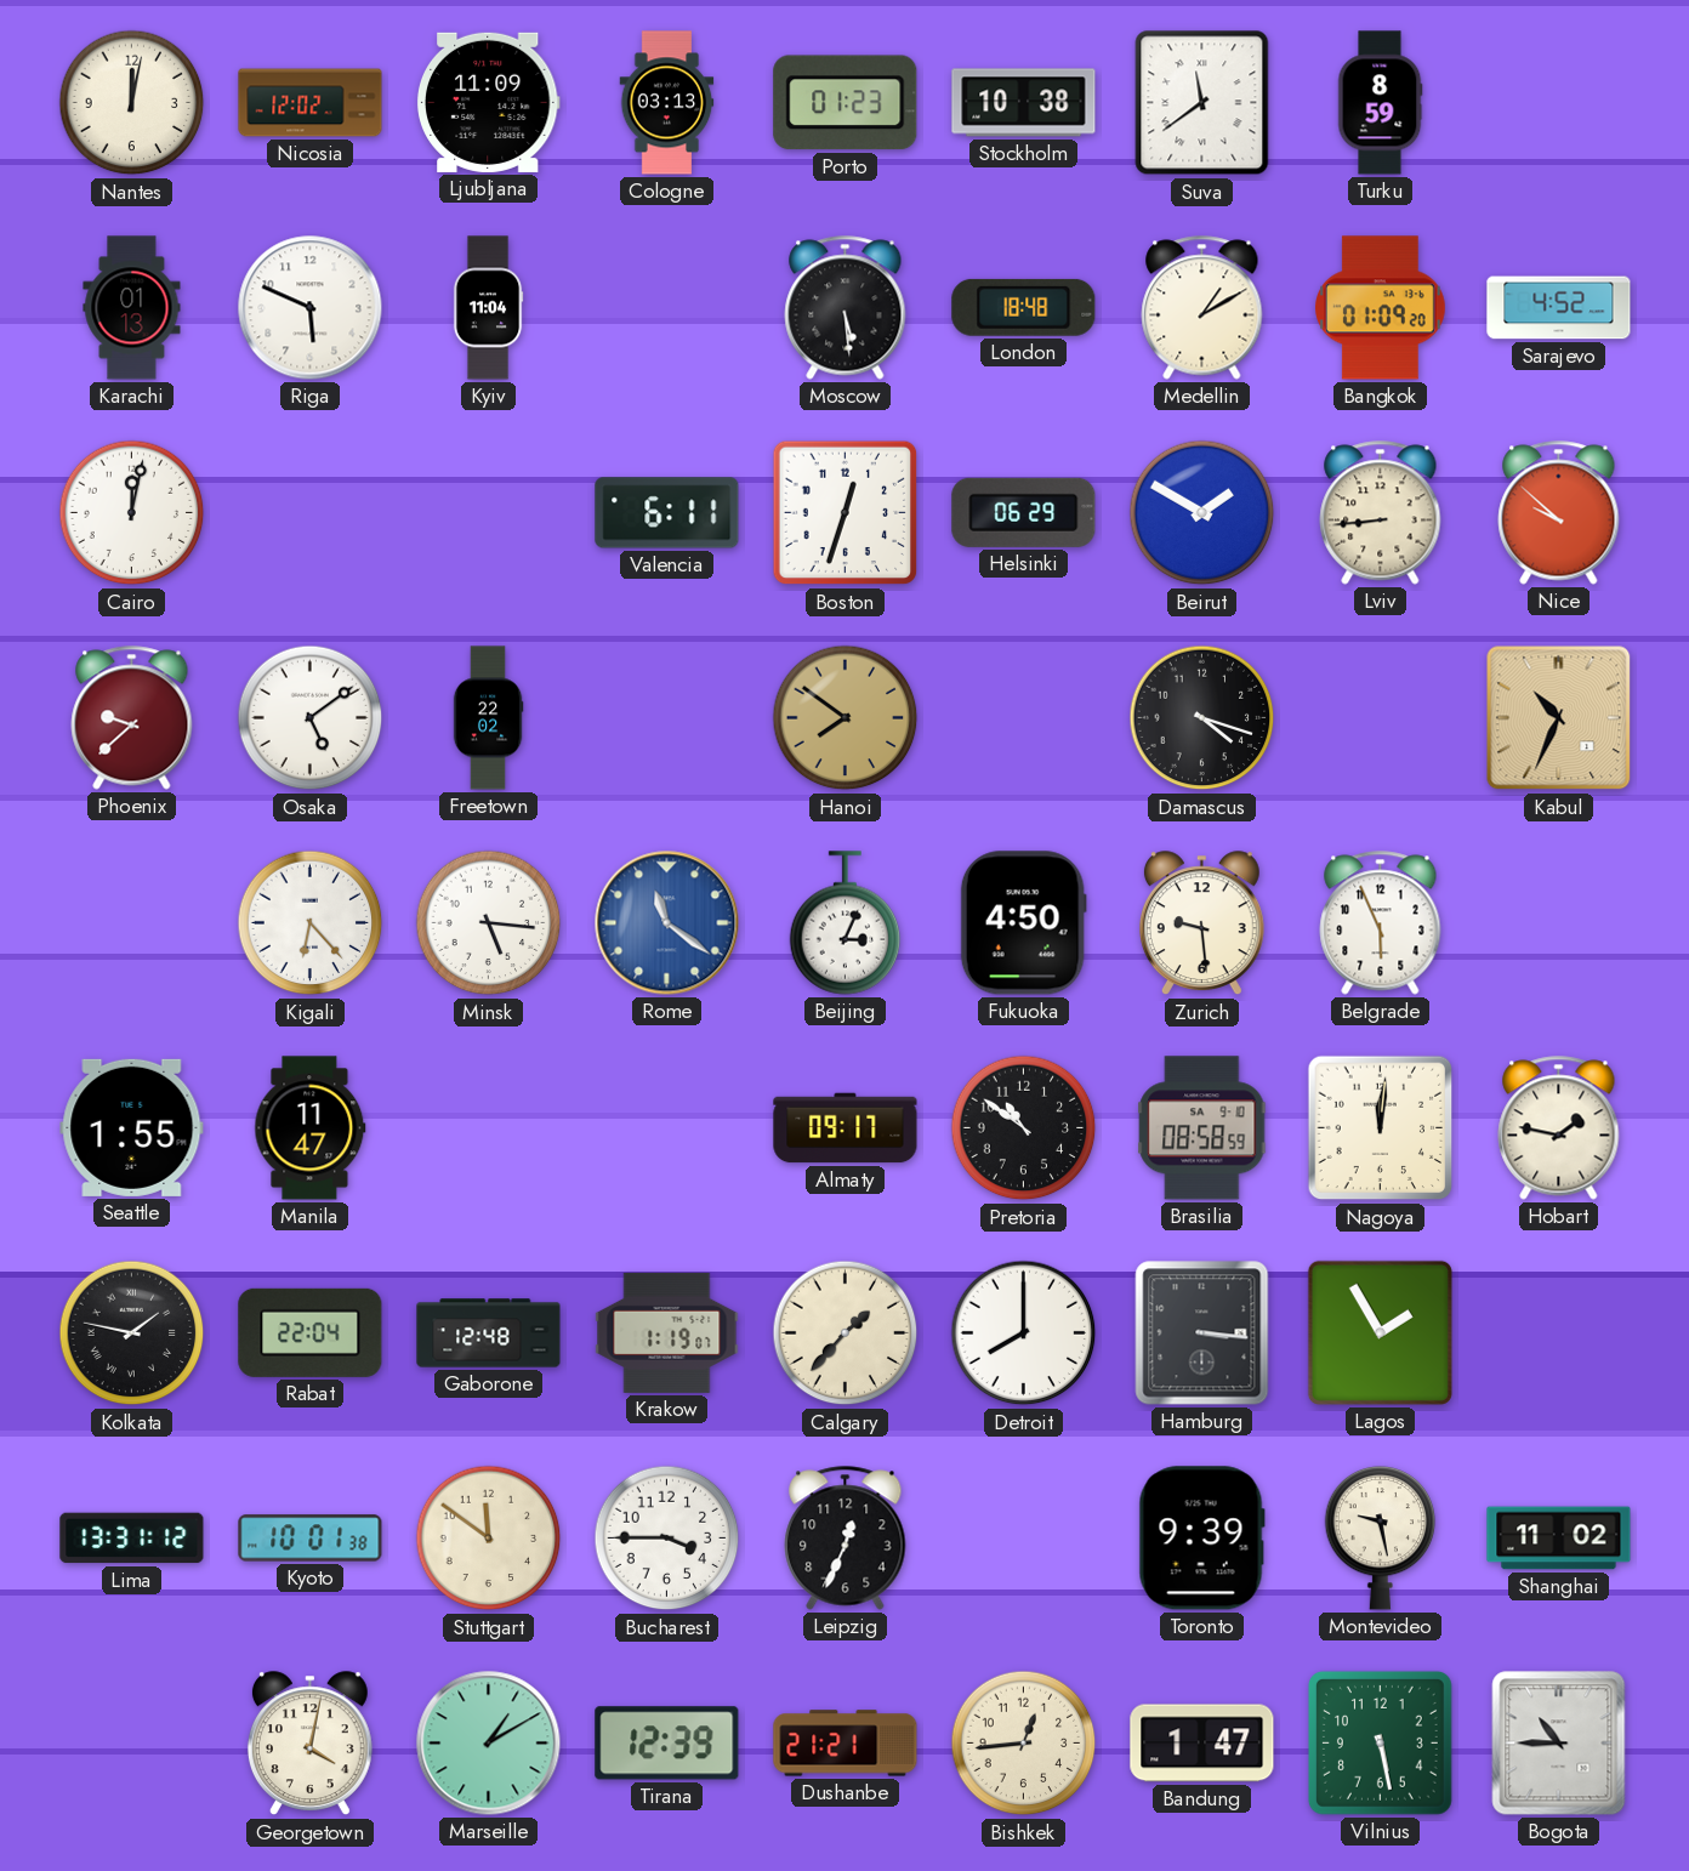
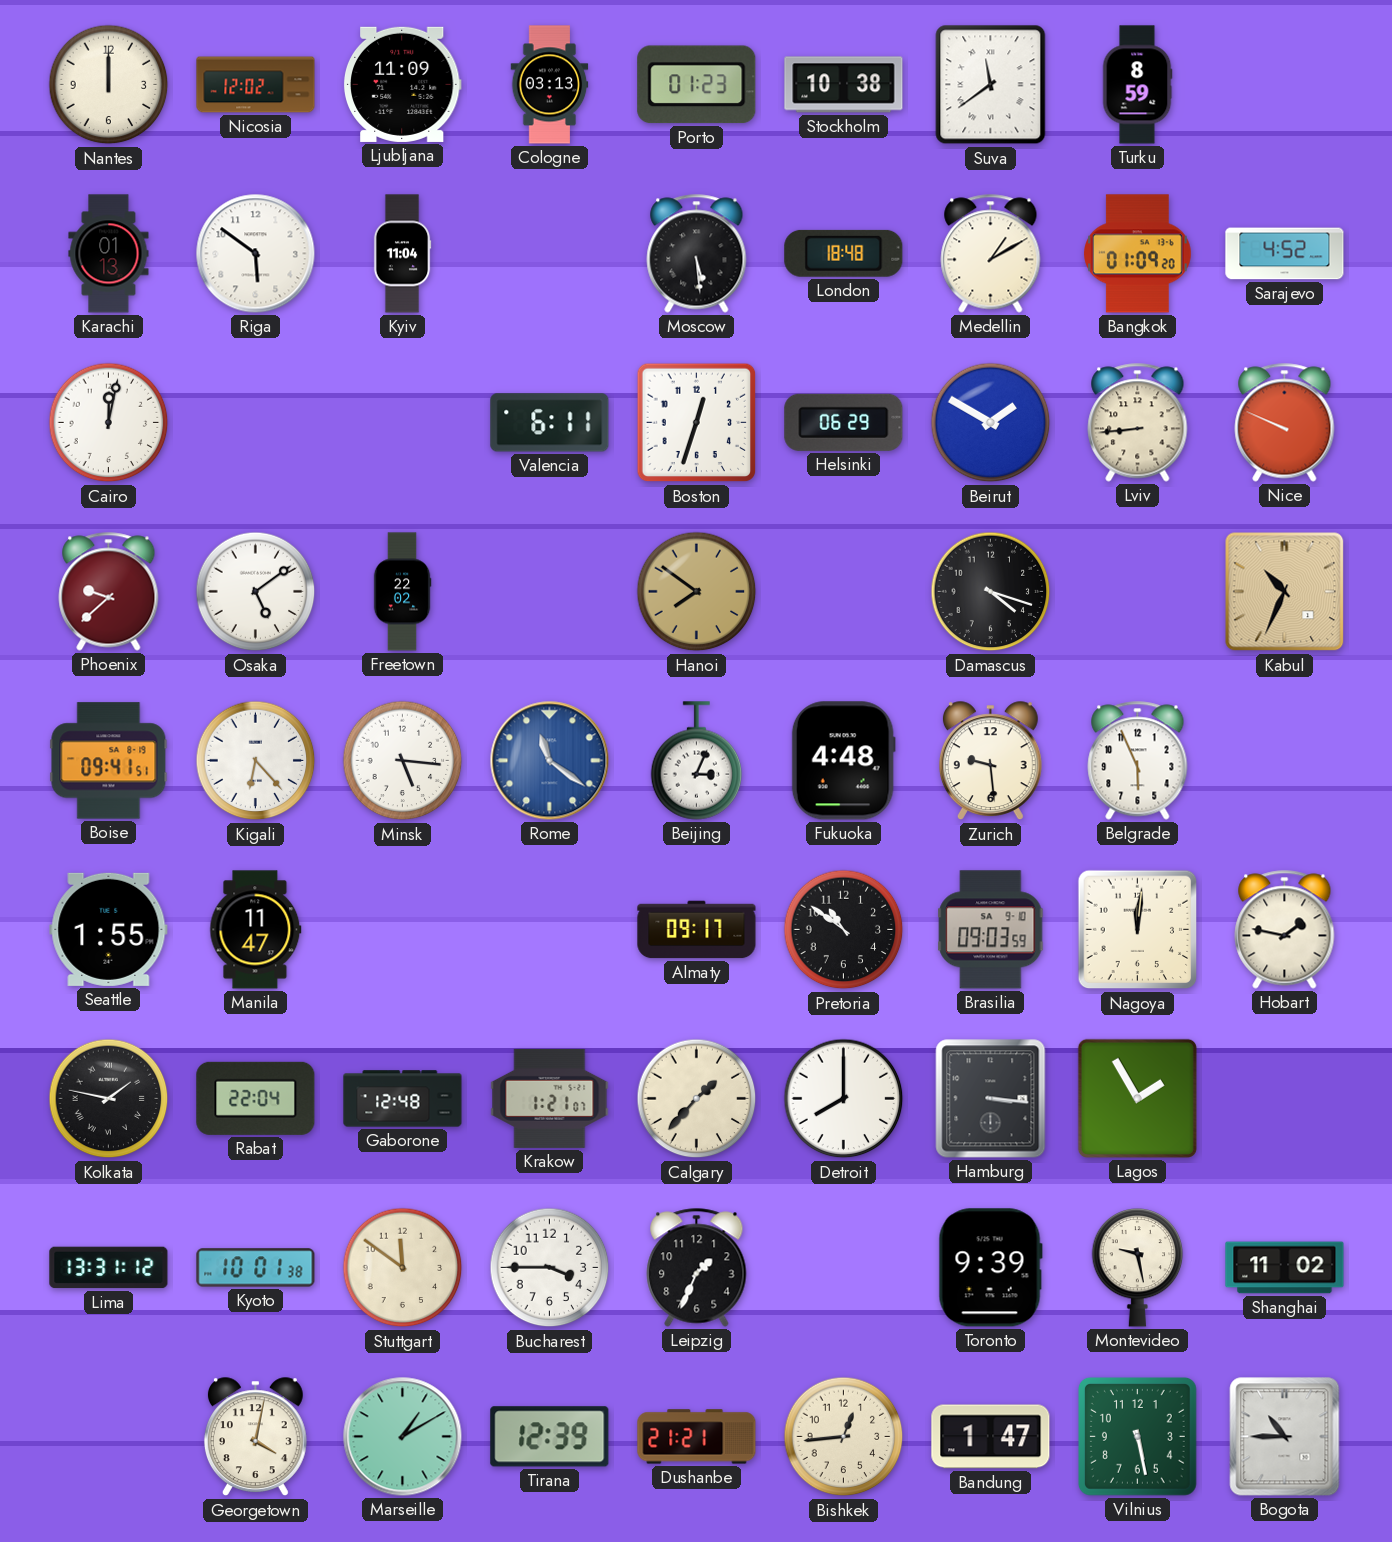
Nantes: 12:02 -> 12:00 (109, 85)
Riga: 5:49 -> 5:51 (256, 254)
Nice: 9:52 -> 9:49 (1285, 423)
Boise: none -> 09:41 (109, 761)
Fukuoka: 4:50 -> 4:48 (843, 761)
Brasilia: 08:58 -> 09:03 (991, 930)
Krakow: 1:19 -> 1:21 (550, 1098)
Leipzig: 12:34 -> 1:34 (697, 1268)
